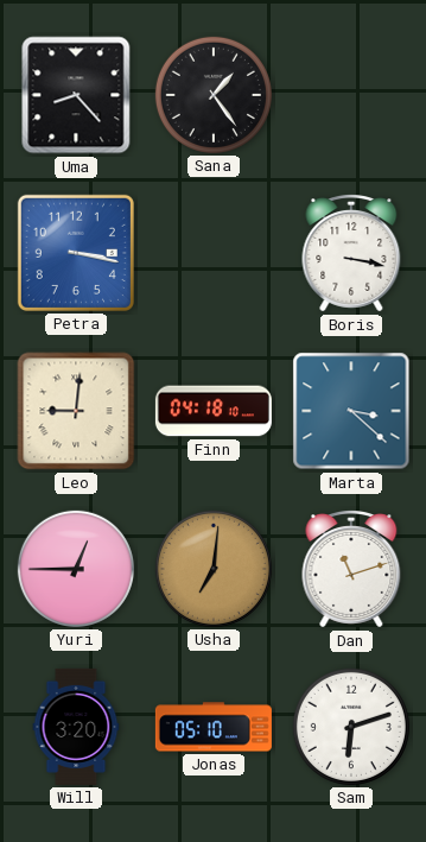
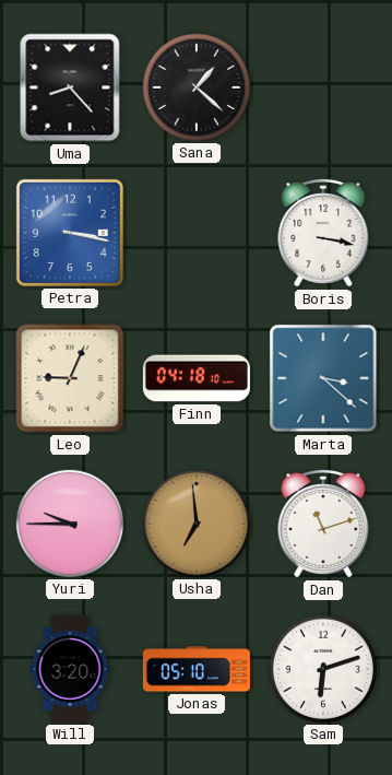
Sana: 1:24 -> 1:22 (197, 87)
Leo: 9:01 -> 9:04 (70, 378)
Yuri: 12:45 -> 9:45 (70, 524)
Usha: 7:01 -> 6:59 (197, 524)
